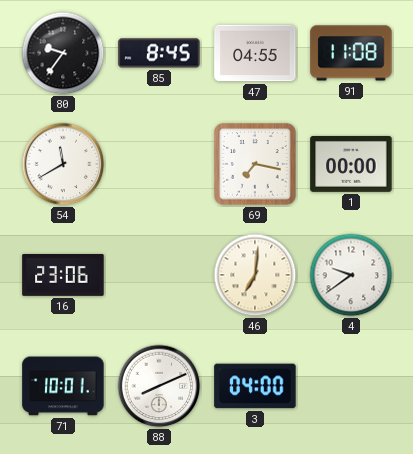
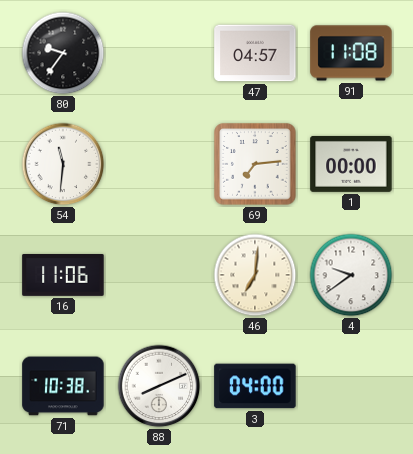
85: 8:45 -> none (159, 53)
47: 04:55 -> 04:57 (255, 53)
54: 11:40 -> 11:31 (63, 164)
69: 7:17 -> 7:14 (255, 164)
16: 23:06 -> 11:06 (63, 276)
71: 10:01 -> 10:38 (63, 386)
